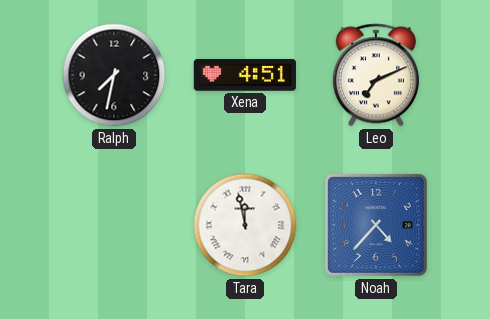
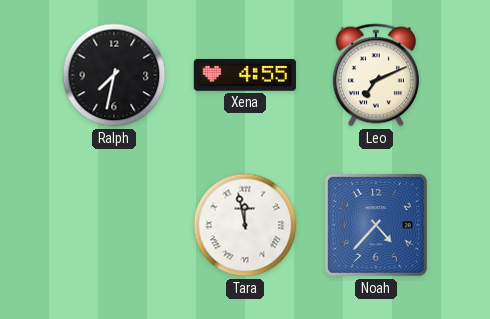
Xena: 4:51 -> 4:55 (245, 76)
